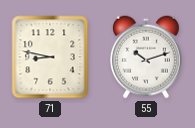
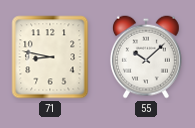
55: 10:12 -> 10:08 (146, 57)
